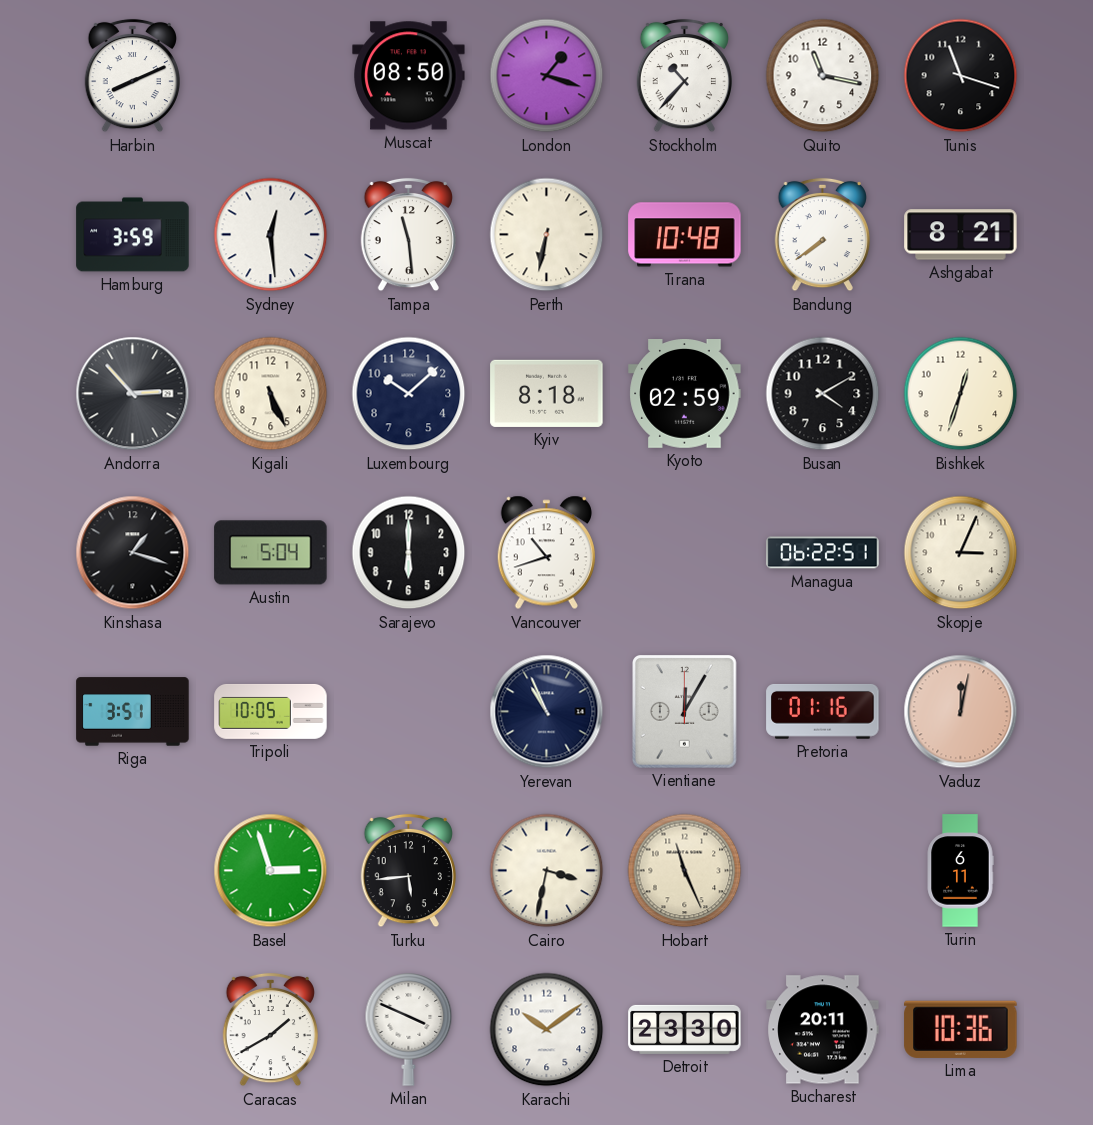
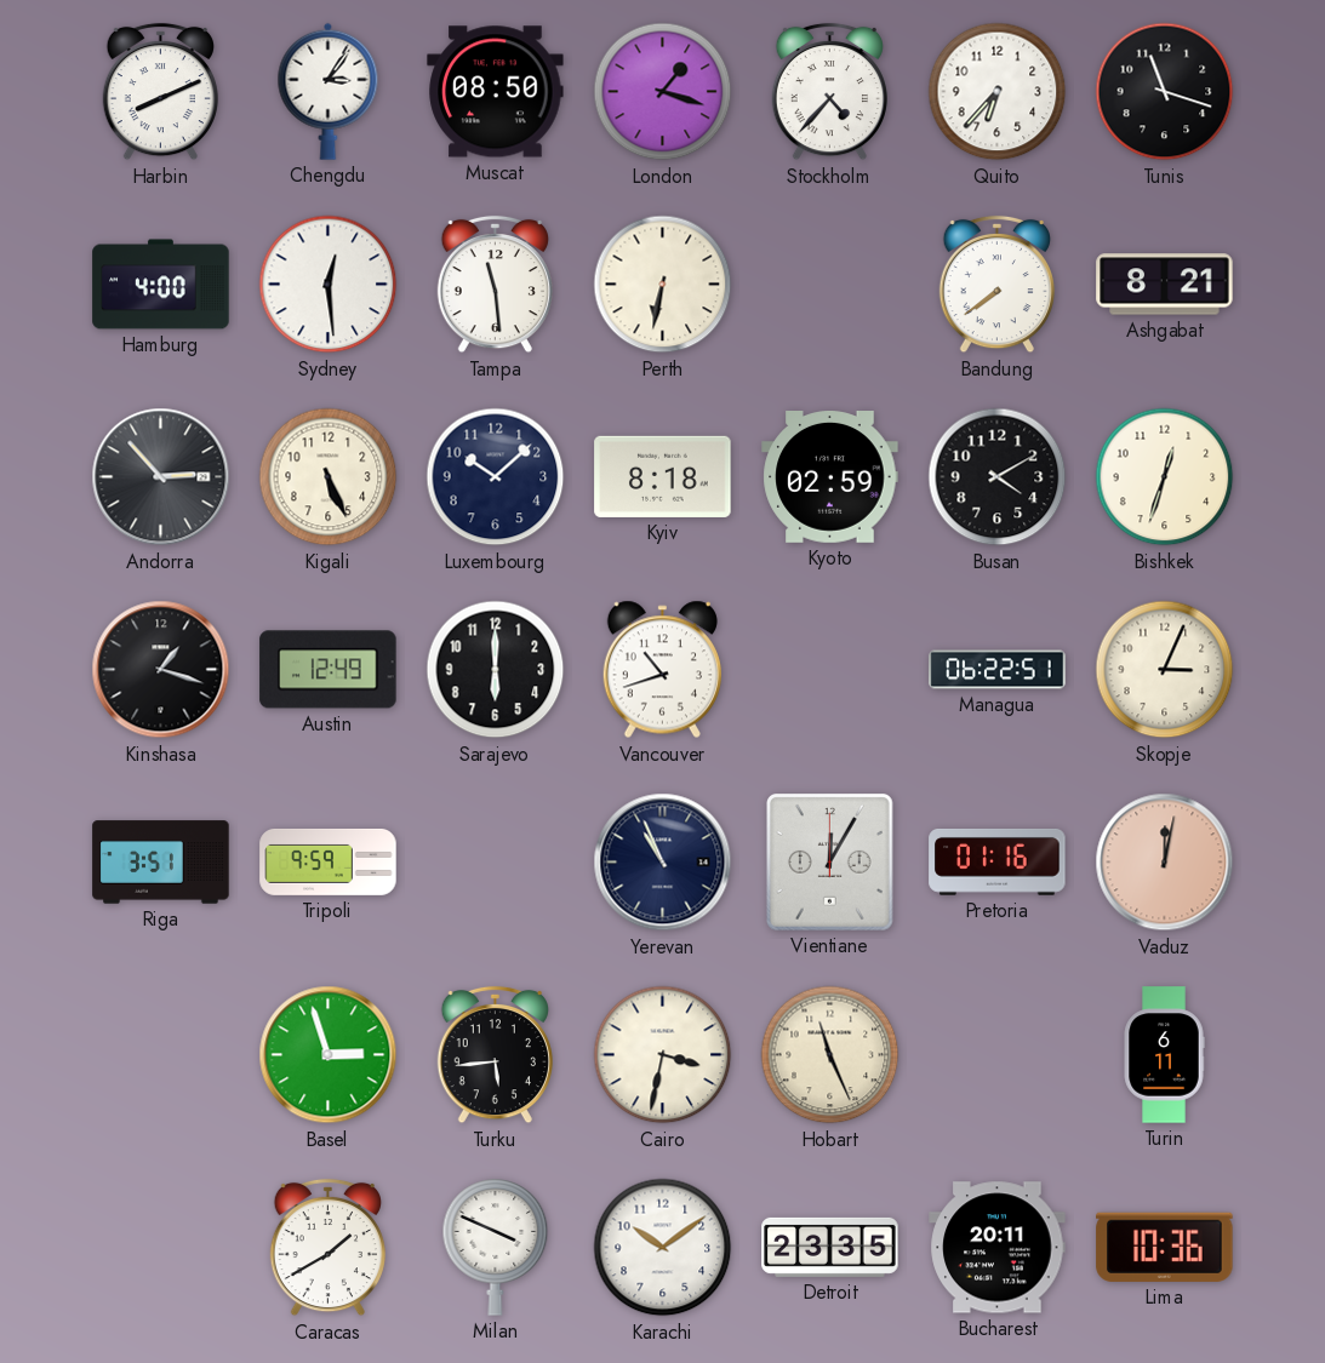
Chengdu: none -> 3:06 (329, 91)
Stockholm: 10:37 -> 4:37 (829, 92)
Quito: 11:17 -> 6:37 (998, 92)
Hamburg: 3:59 -> 4:00 (161, 285)
Tirana: 10:48 -> none (685, 235)
Austin: 5:04 -> 12:49 (329, 670)
Tripoli: 10:05 -> 9:59 (329, 861)
Detroit: 23:30 -> 23:35 (830, 1247)
